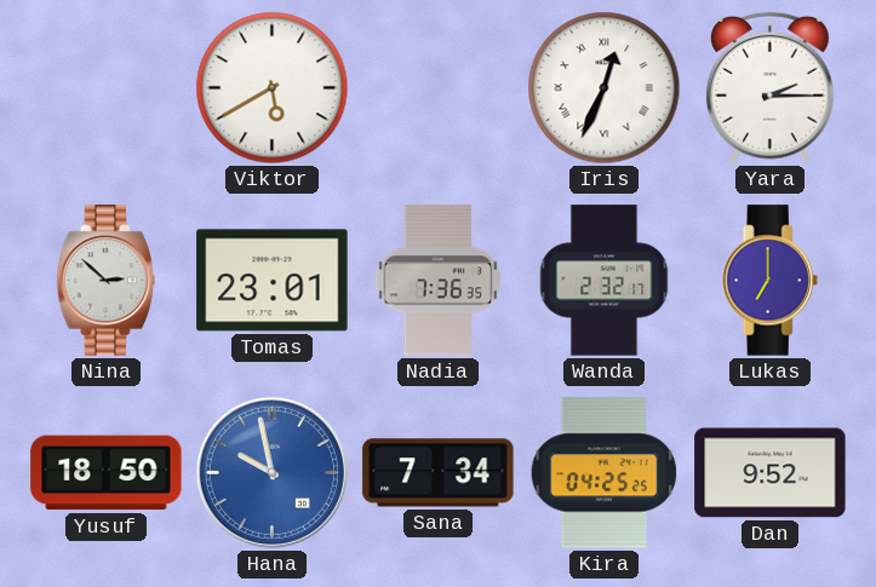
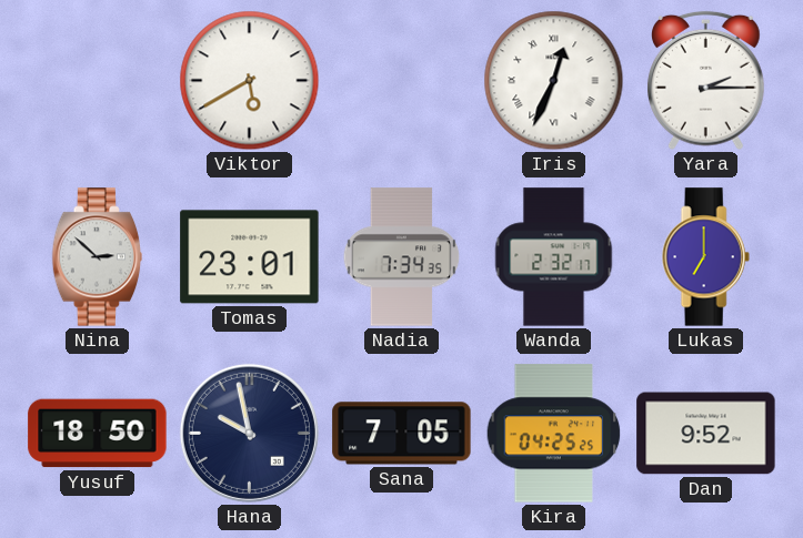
Nadia: 7:36 -> 7:34 (402, 257)
Hana dial: blue -> navy (249, 433)
Sana: 7:34 -> 7:05 (402, 434)
